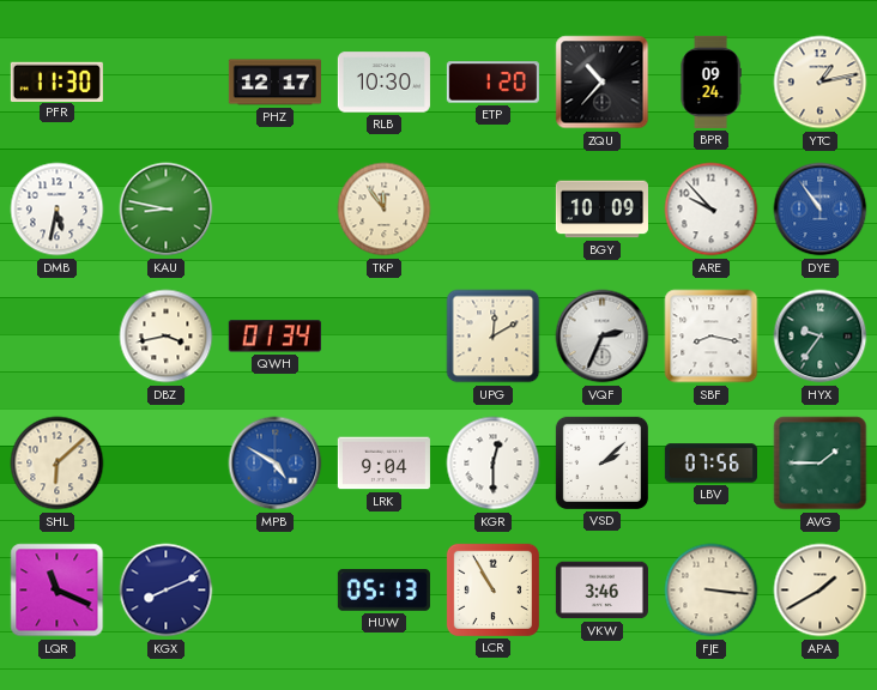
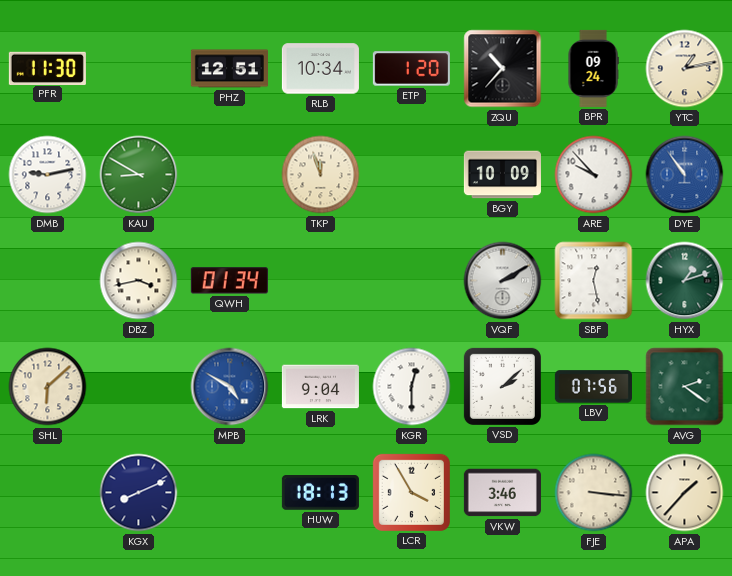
PHZ: 12:17 -> 12:51 (229, 69)
RLB: 10:30 -> 10:34 (320, 69)
DMB: 5:32 -> 9:13 (48, 175)
KAU: 8:47 -> 8:50 (139, 175)
TKP: 11:54 -> 11:57 (321, 175)
UPG: 12:10 -> none (494, 337)
VQF: 2:34 -> 2:10 (503, 281)
SBF: 8:17 -> 12:28 (594, 281)
HYX: 9:36 -> 1:12 (685, 281)
AVG: 1:45 -> 2:21 (685, 387)
LQR: 11:19 -> none (58, 591)
HUW: 05:13 -> 18:13 (320, 493)
LCR: 10:55 -> 3:55 (411, 492)
APA: 1:40 -> 1:37 (685, 493)
